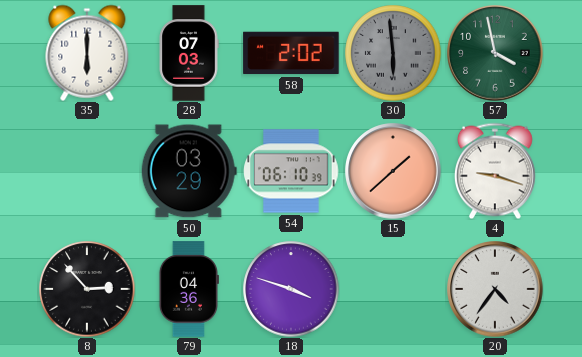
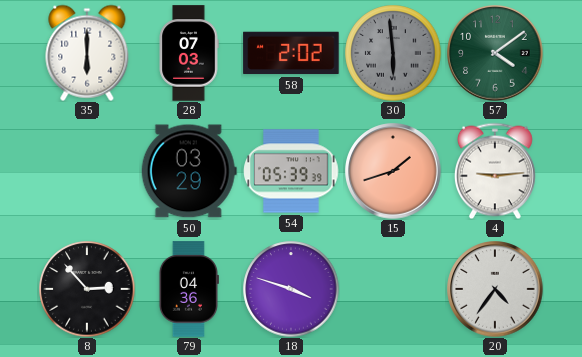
57: 3:58 -> 4:09 (495, 53)
54: 06:10 -> 05:39 (291, 171)
15: 1:38 -> 1:42 (393, 171)
4: 9:18 -> 9:14 (495, 171)
